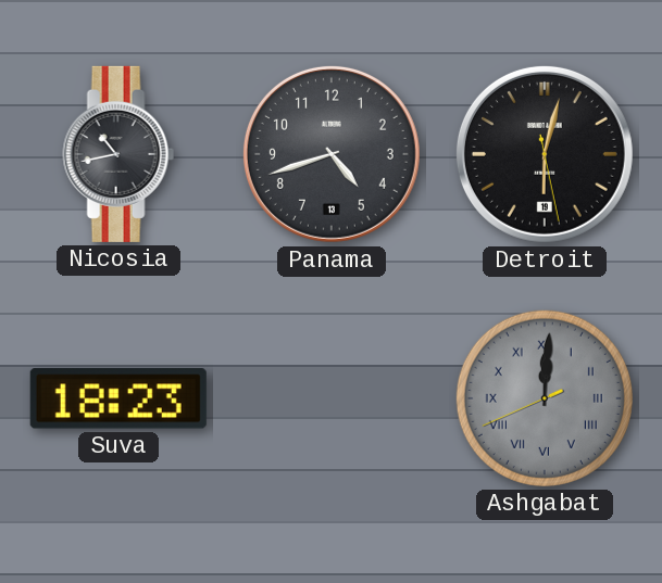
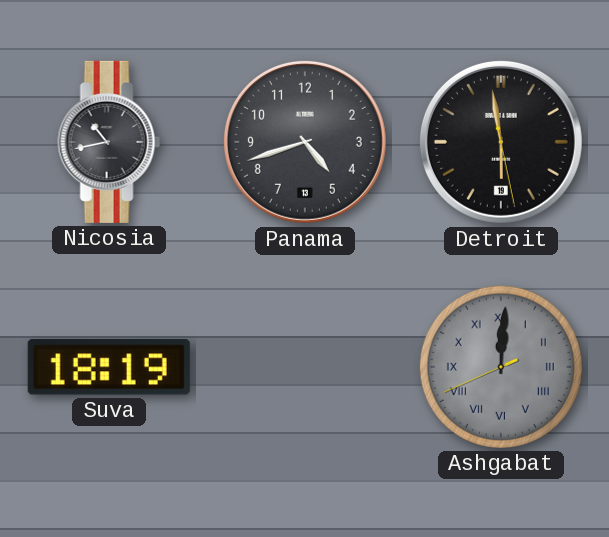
Detroit: 6:02 -> 5:58 (501, 142)
Suva: 18:23 -> 18:19 (109, 367)
